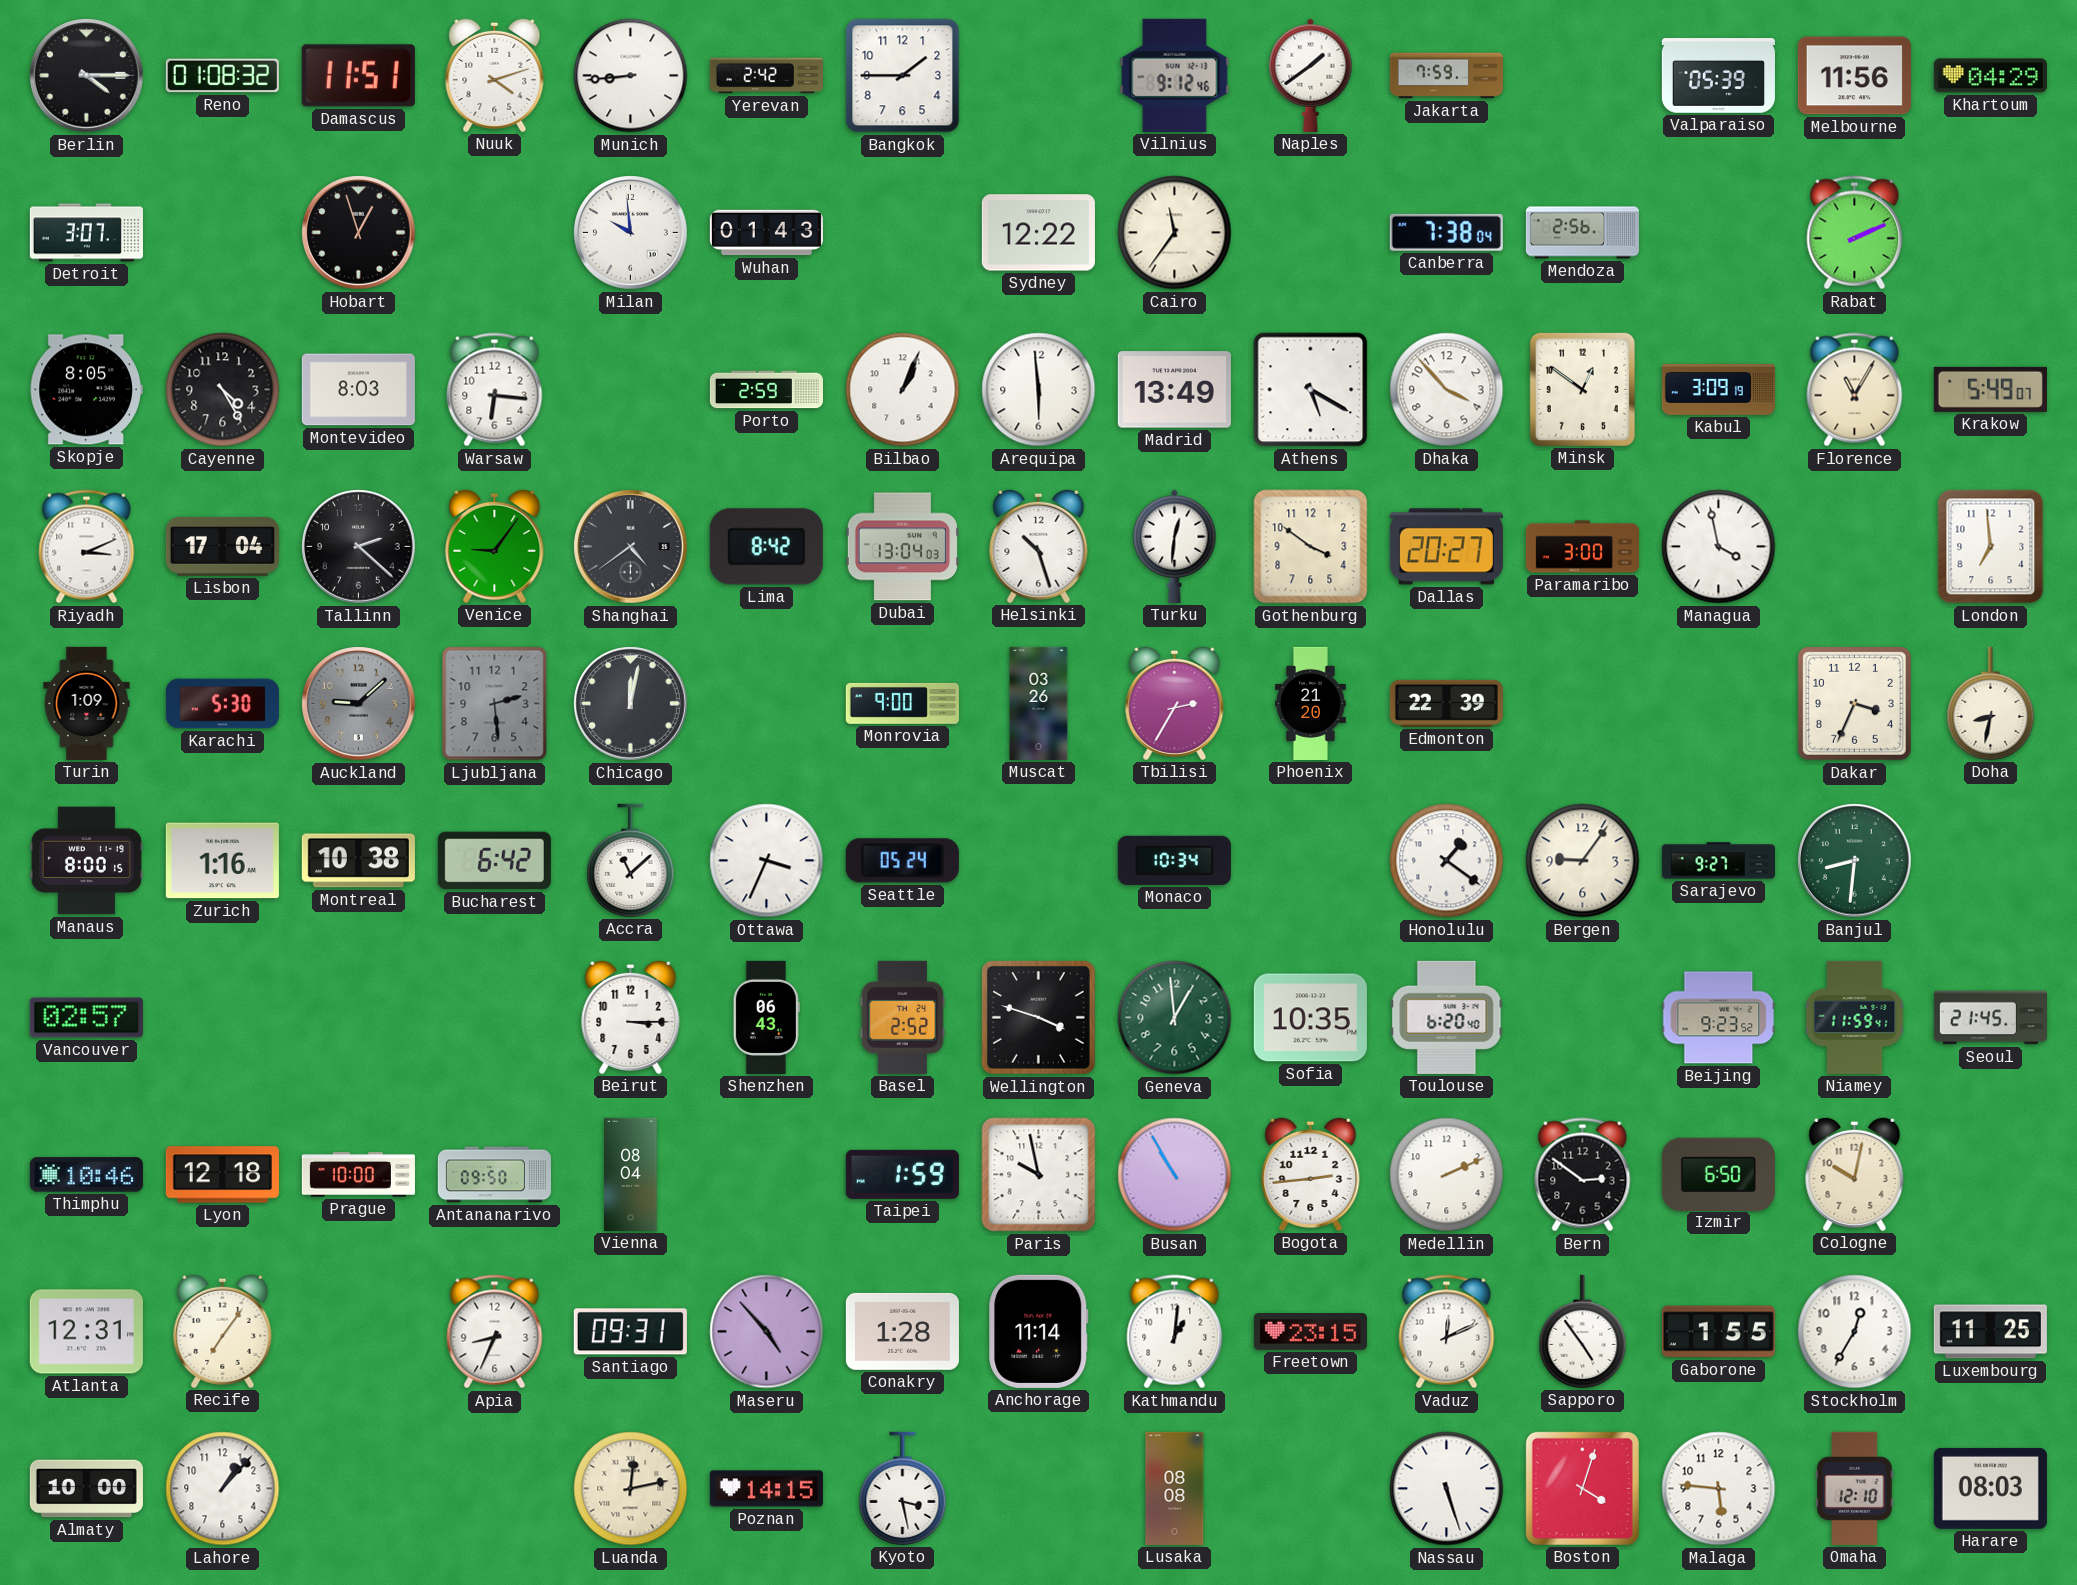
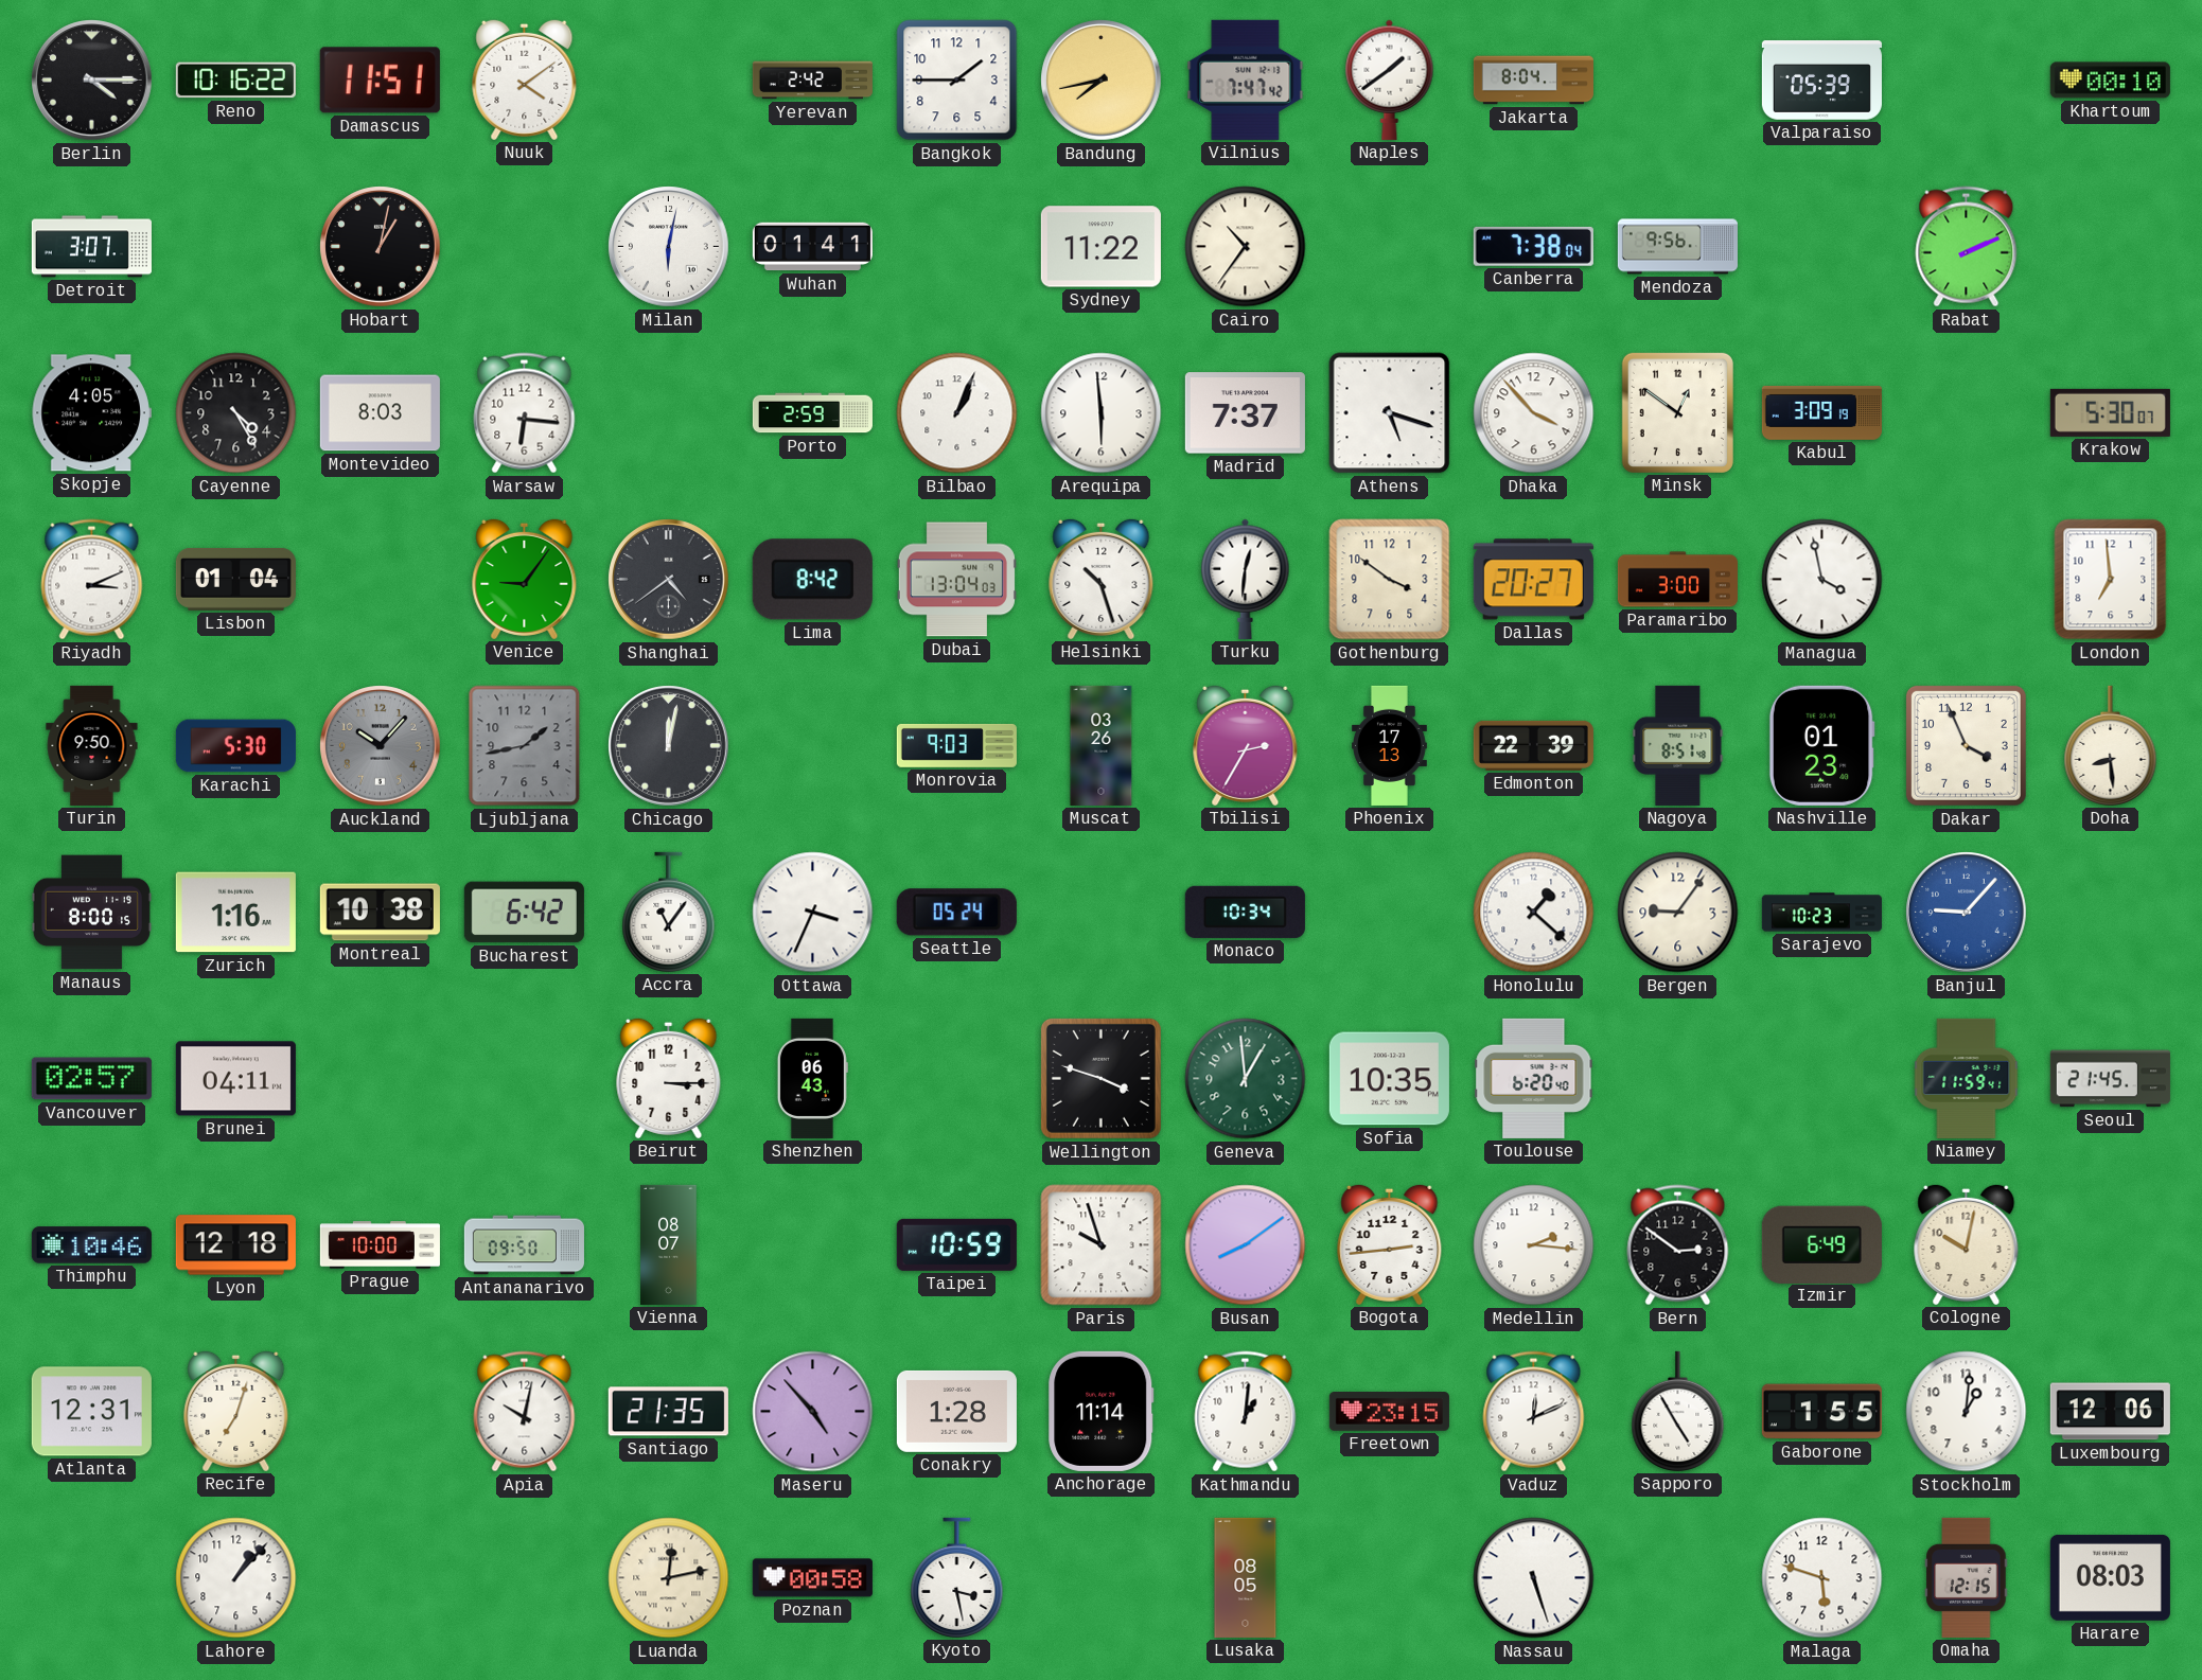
Reno: 01:08 -> 10:16 (235, 81)
Nuuk: 4:12 -> 4:09 (525, 79)
Munich: 8:44 -> none (631, 76)
Bandung: none -> 7:43 (1102, 81)
Vilnius: 9:12 -> 7:47 (1246, 79)
Jakarta: 7:59 -> 8:04 (1533, 81)
Melbourne: 11:56 -> none (1854, 76)
Khartoum: 04:29 -> 00:10 (2110, 81)
Hobart: 12:57 -> 1:02 (381, 247)
Milan: 9:59 -> 6:02 (669, 247)
Wuhan: 01:43 -> 01:41 (812, 247)
Sydney: 12:22 -> 11:22 (1100, 247)
Cairo: 11:36 -> 10:36 (1246, 247)
Mendoza: 2:56 -> 9:56 (1677, 247)
Skopje: 8:05 -> 4:05 (91, 413)
Madrid: 13:49 -> 7:37 (1245, 413)
Athens: 5:20 -> 5:18 (1390, 413)
Florence: 11:05 -> none (1855, 390)
Krakow: 5:49 -> 5:30 (2110, 412)
Lisbon: 17:04 -> 01:04 (235, 579)
Tallinn: 2:22 -> none (359, 547)
Turin: 1:09 -> 9:50 (92, 745)
Auckland: 9:08 -> 10:07 (381, 746)
Ljubljana: 2:29 -> 1:43 (525, 746)
Monrovia: 9:00 -> 9:03 (956, 745)
Phoenix: 21:20 -> 17:13 (1390, 745)
Nagoya: none -> 8:51 (1678, 745)
Nashville: none -> 01:23 (1821, 745)
Dakar: 3:34 -> 3:56 (1966, 745)
Doha: 8:32 -> 8:29 (2111, 745)
Accra: 11:08 -> 11:06 (669, 912)
Honolulu: 1:21 -> 1:22 (1534, 913)
Sarajevo: 9:27 -> 10:23 (1821, 913)
Banjul: 8:31 -> 9:07 (1967, 913)
Banjul dial: green -> blue (1967, 913)
Brunei: none -> 04:11 (235, 1079)
Basel: 2:52 -> none (903, 1017)
Beijing: 9:23 -> none (1719, 1018)
Vienna: 08:04 -> 08:07 (669, 1244)
Taipei: 1:59 -> 10:59 (956, 1244)
Paris: 9:58 -> 9:57 (1102, 1245)
Busan: 10:55 -> 8:09 (1246, 1245)
Medellin: 2:11 -> 2:16 (1534, 1245)
Izmir: 6:50 -> 6:49 (1821, 1244)
Recife: 7:06 -> 7:03 (236, 1411)
Apia: 8:34 -> 10:02 (525, 1412)
Santiago: 09:31 -> 21:35 (668, 1412)
Sapporo: 4:54 -> 4:55 (1678, 1411)
Stockholm: 12:35 -> 1:01 (1967, 1412)
Luxembourg: 11:25 -> 12:06 (2110, 1412)
Almaty: 10:00 -> none (86, 1489)
Poznan: 14:15 -> 00:58 (812, 1578)
Lusaka: 08:08 -> 08:05 (1246, 1577)
Boston: 4:03 -> none (1582, 1488)
Malaga: 5:46 -> 5:48 (1822, 1578)
Omaha: 12:10 -> 12:15 (1967, 1577)
